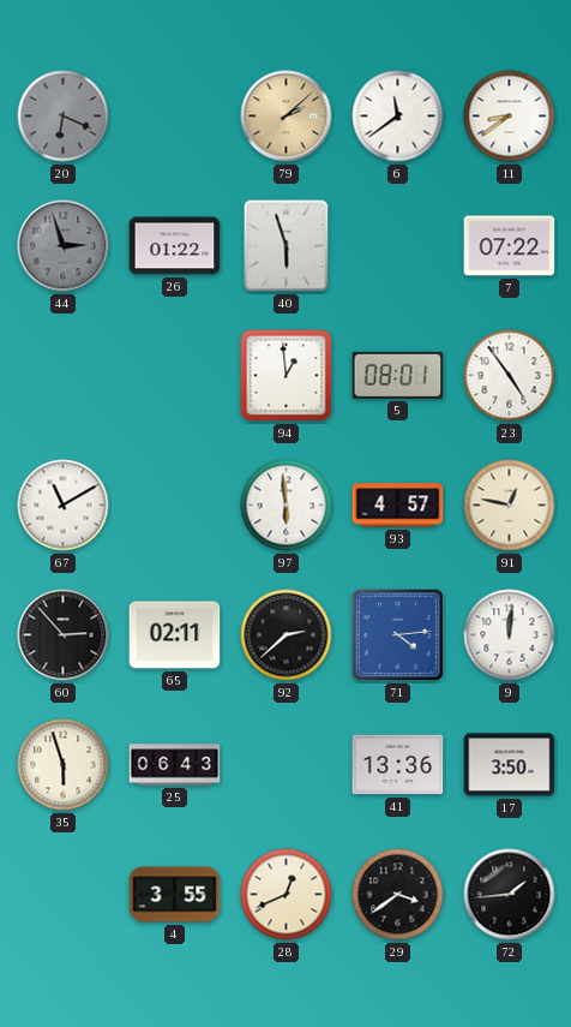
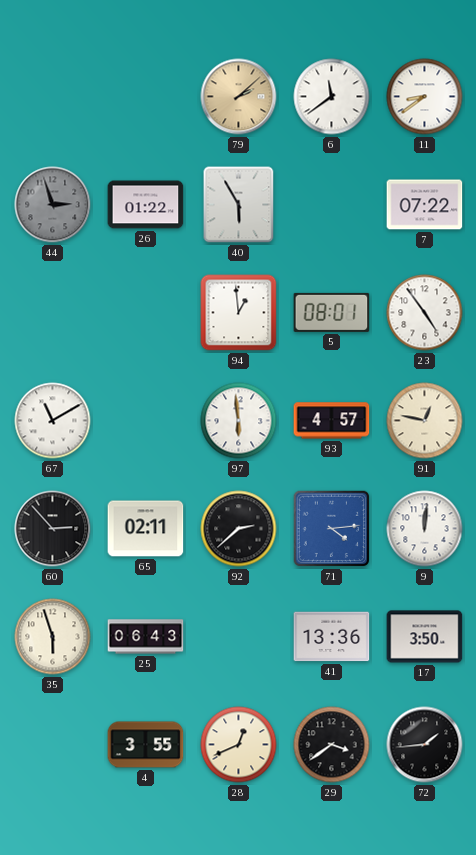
20: 6:19 -> none (64, 117)
40: 5:57 -> 5:55 (239, 205)
